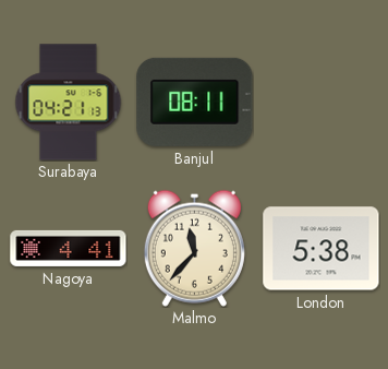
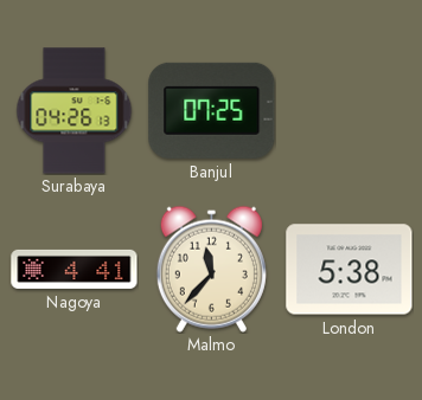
Surabaya: 04:21 -> 04:26 (75, 111)
Banjul: 08:11 -> 07:25 (212, 110)
